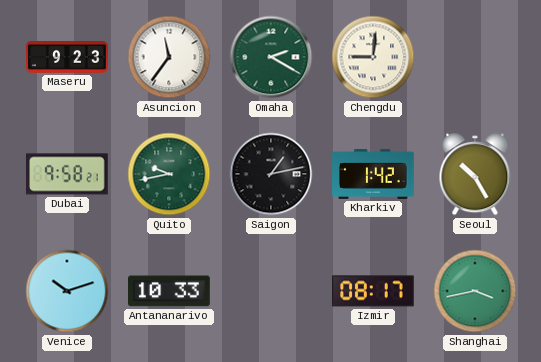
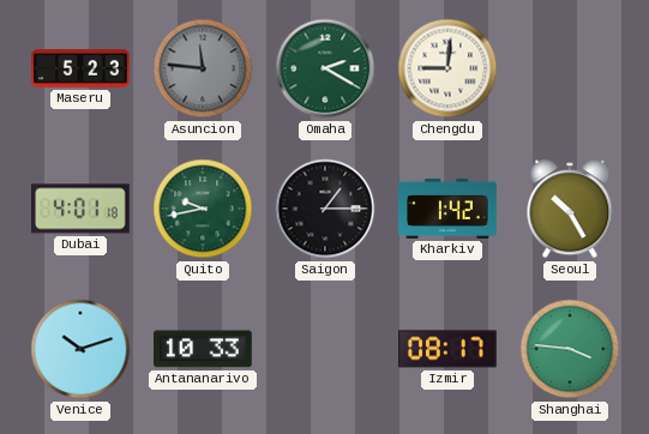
Maseru: 9:23 -> 5:23 (80, 68)
Asuncion: 11:36 -> 11:46 (203, 68)
Asuncion dial: white -> grey (203, 68)
Dubai: 9:58 -> 4:01 (82, 209)
Saigon: 1:13 -> 1:15 (325, 209)
Shanghai: 3:43 -> 3:46 (570, 349)
